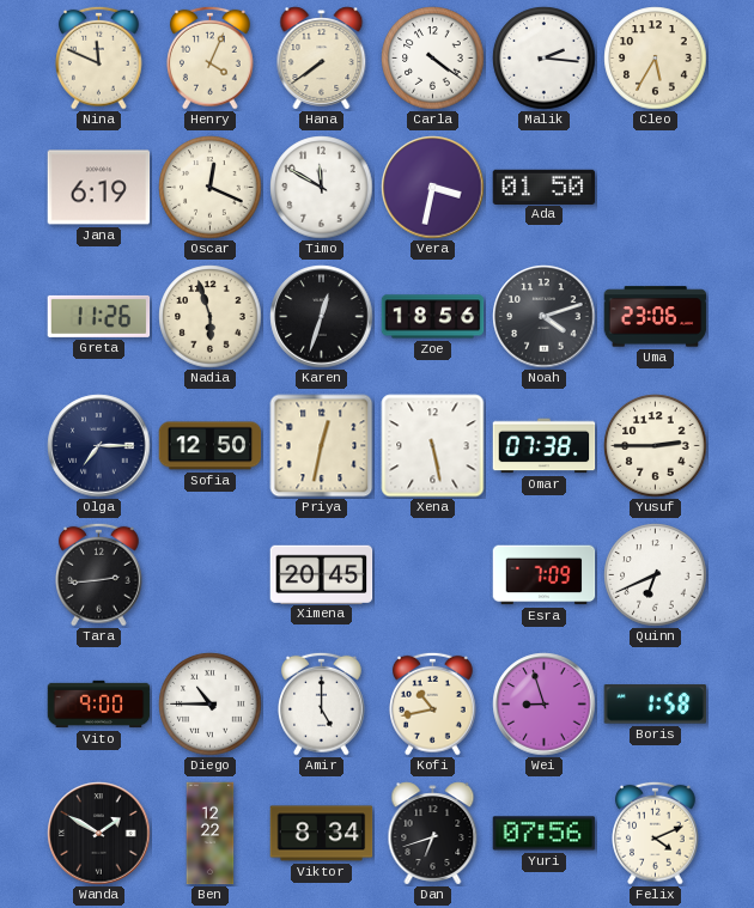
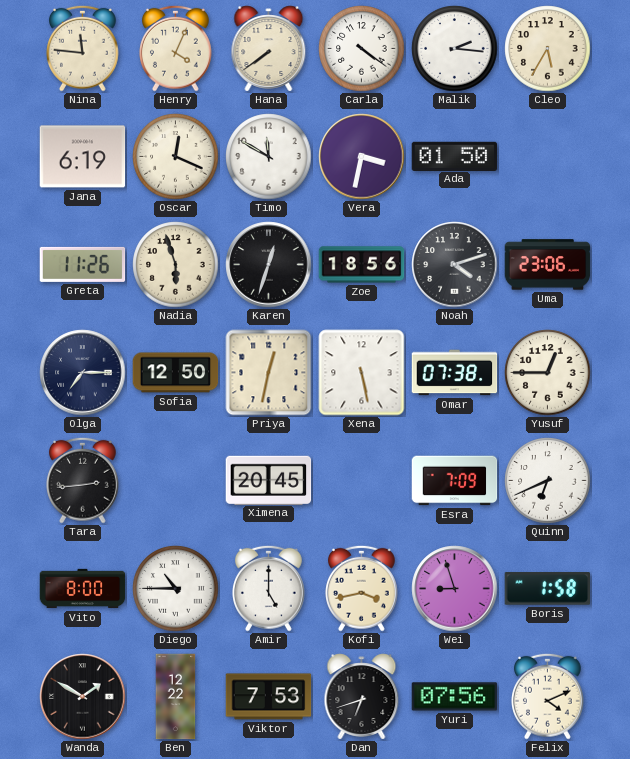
Nina: 11:49 -> 11:46 (83, 48)
Yusuf: 2:45 -> 12:45 (548, 373)
Vito: 9:00 -> 8:00 (83, 589)
Kofi: 10:43 -> 3:43 (362, 588)
Viktor: 8:34 -> 7:53 (269, 697)
